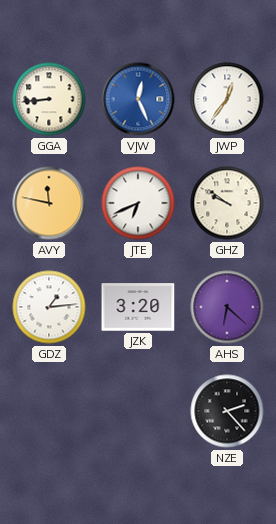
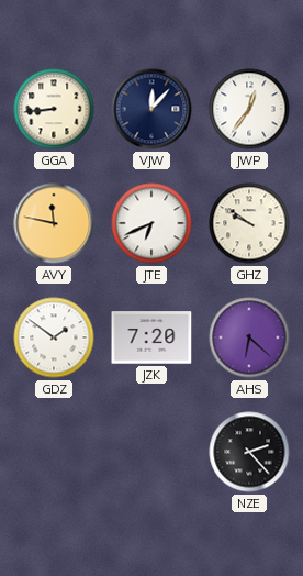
VJW: 12:26 -> 12:07 (151, 109)
VJW dial: blue -> navy (151, 109)
GDZ: 1:14 -> 1:51 (54, 337)
JZK: 3:20 -> 7:20 (151, 337)
